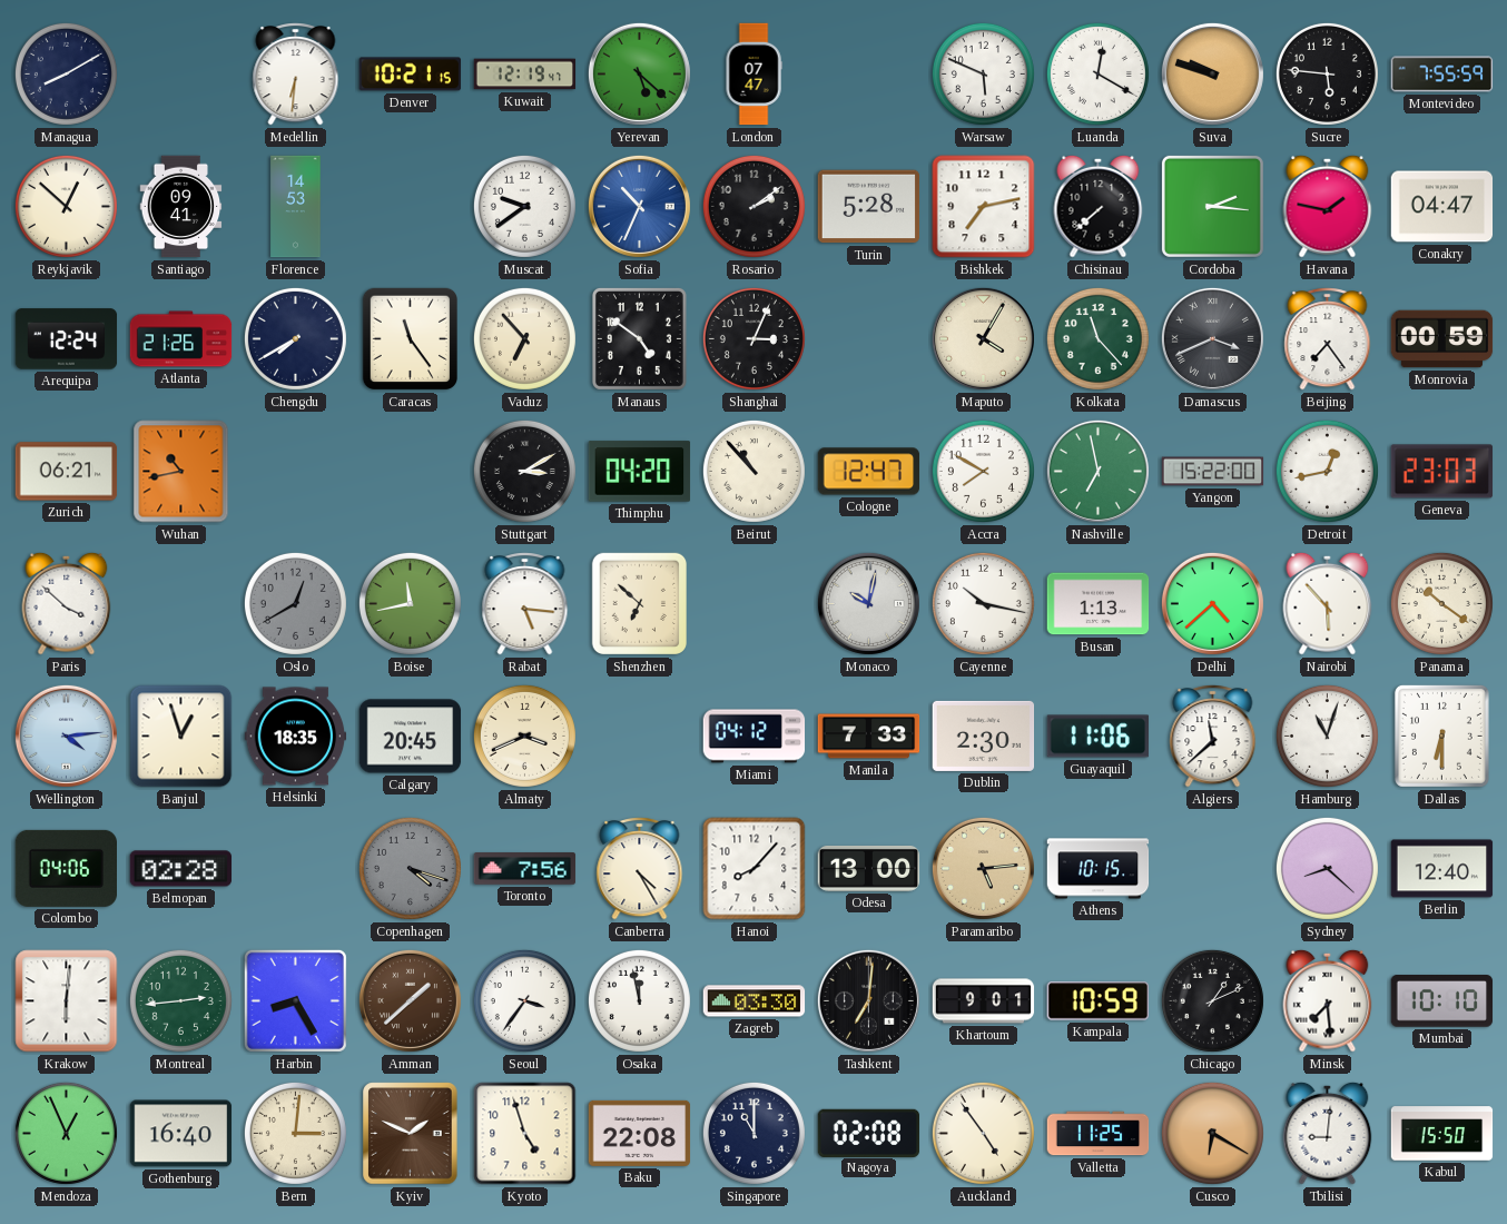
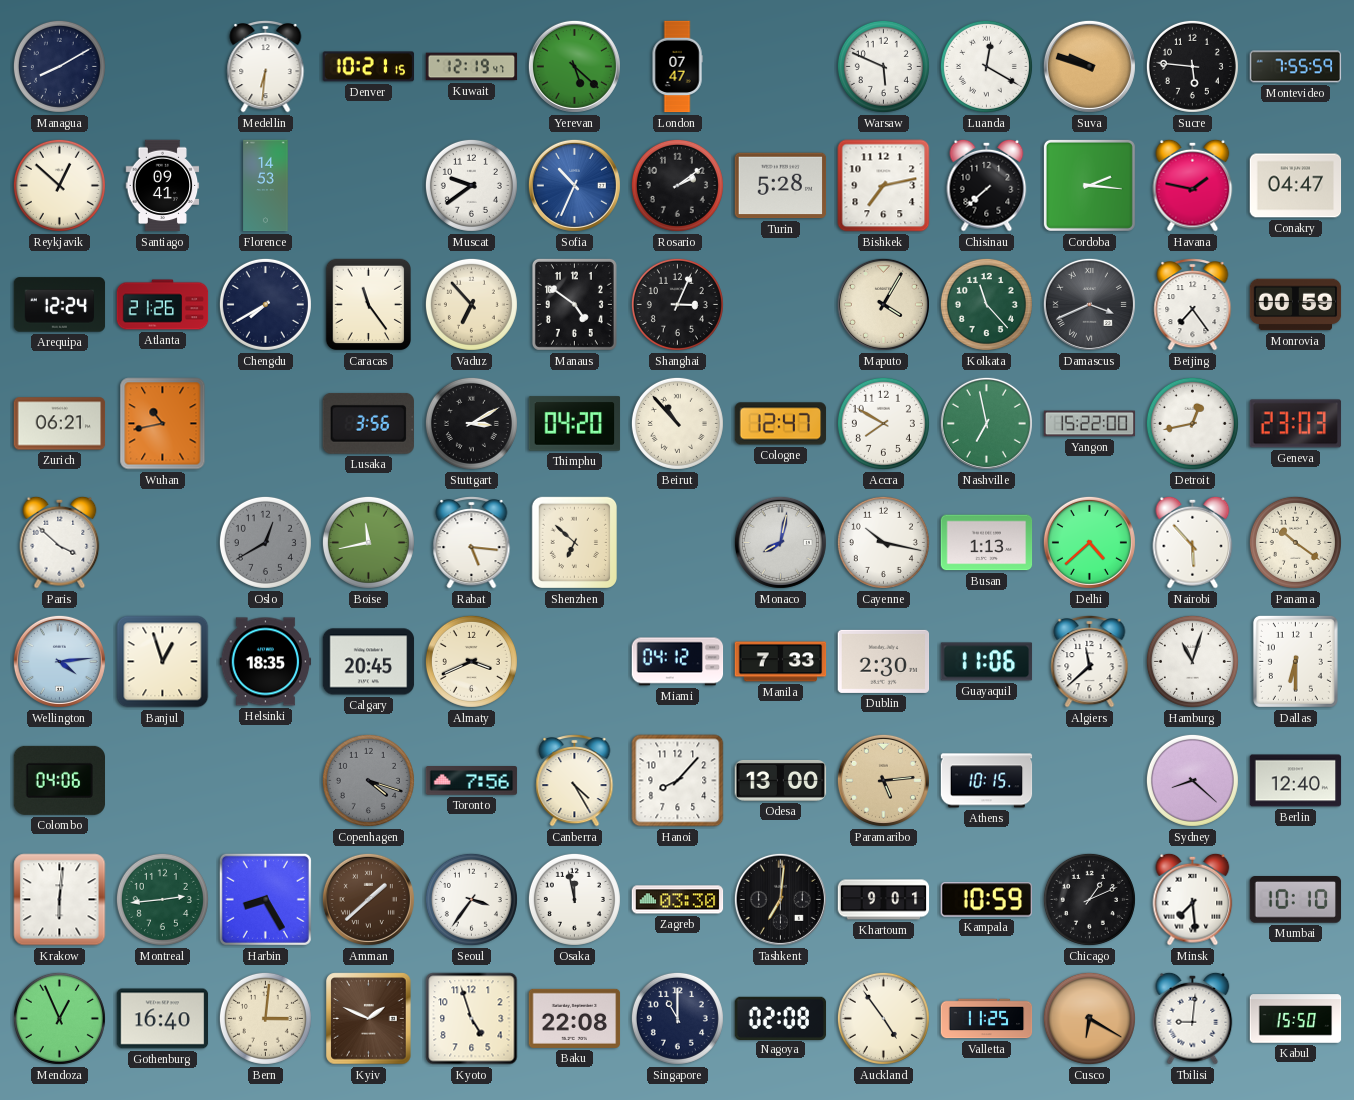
Lusaka: none -> 3:56 (368, 423)
Monaco: 10:02 -> 8:02 (780, 542)
Belmopan: 02:28 -> none (181, 869)
